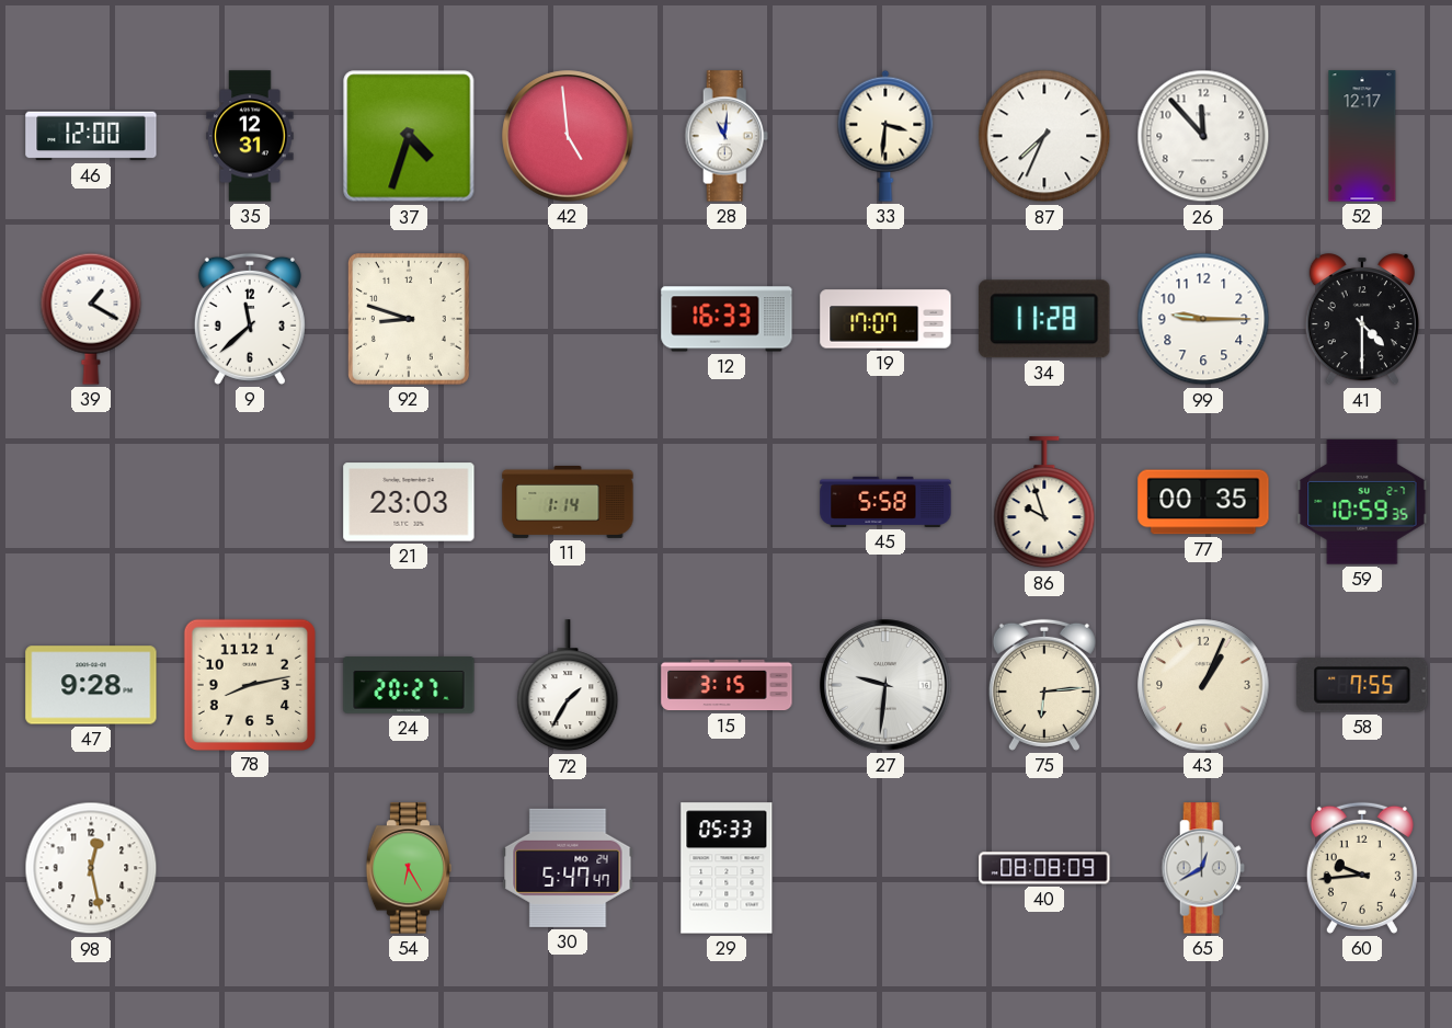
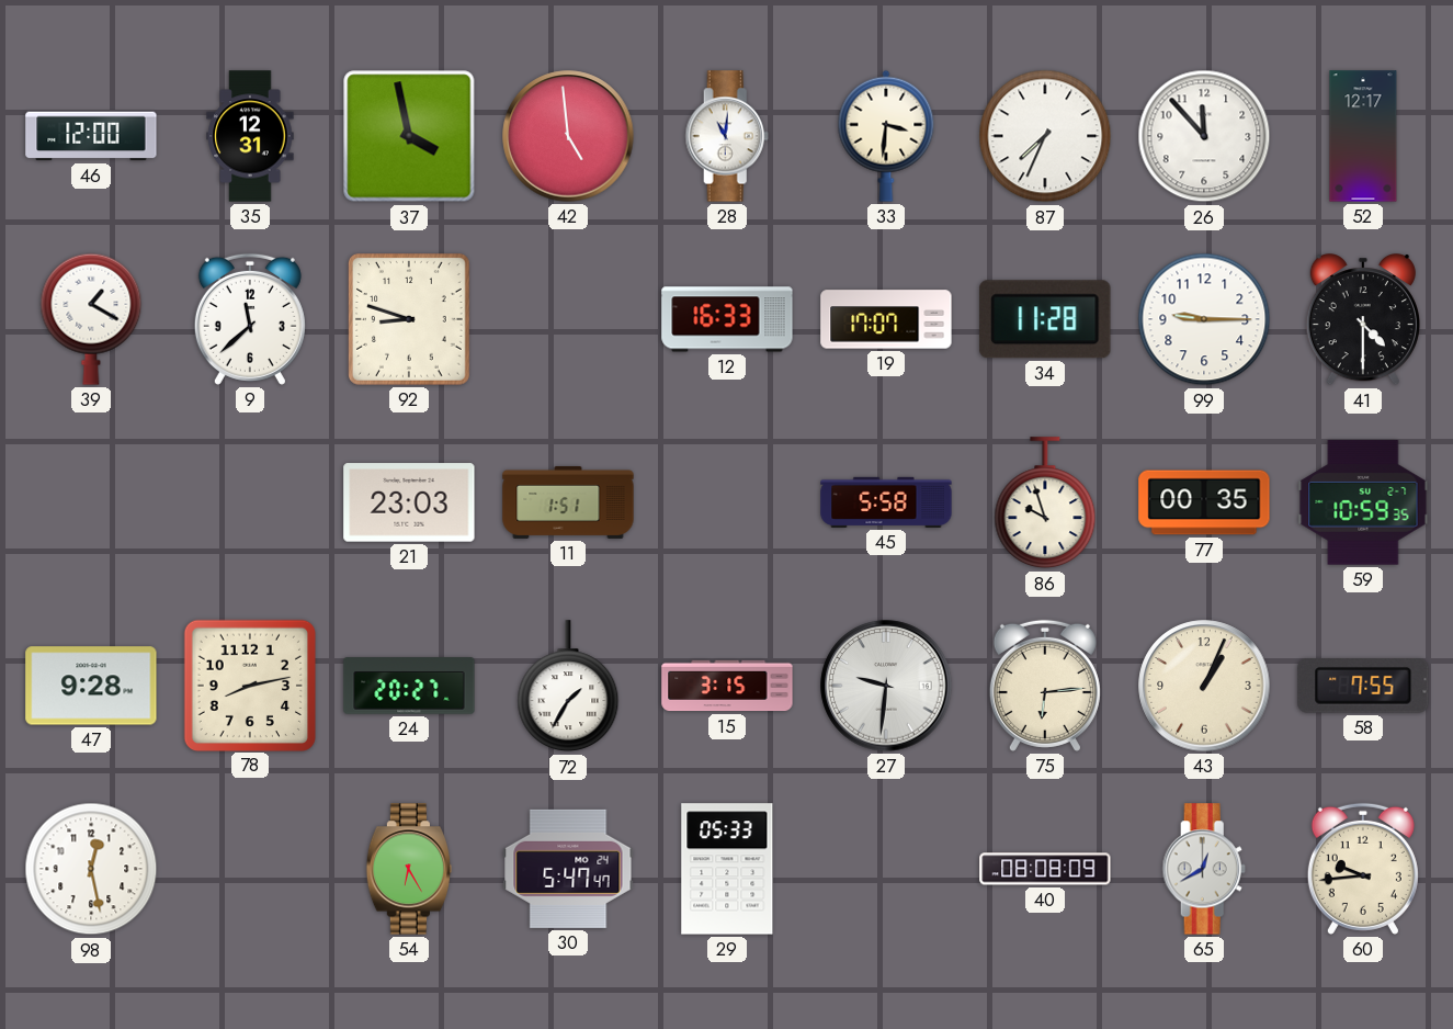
37: 4:33 -> 3:58 (409, 136)
11: 1:14 -> 1:51 (568, 502)
